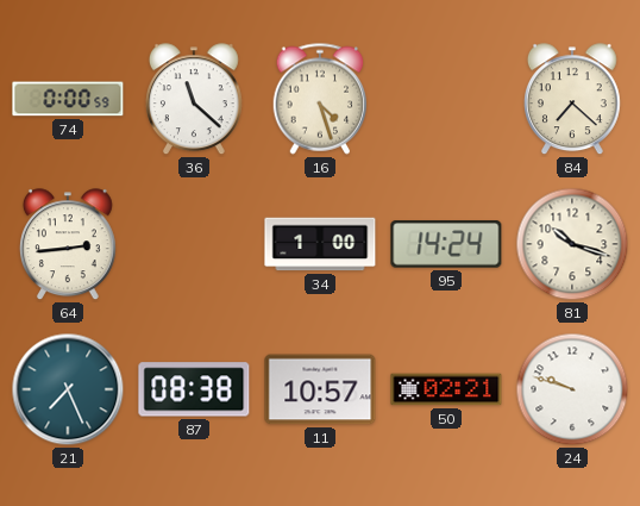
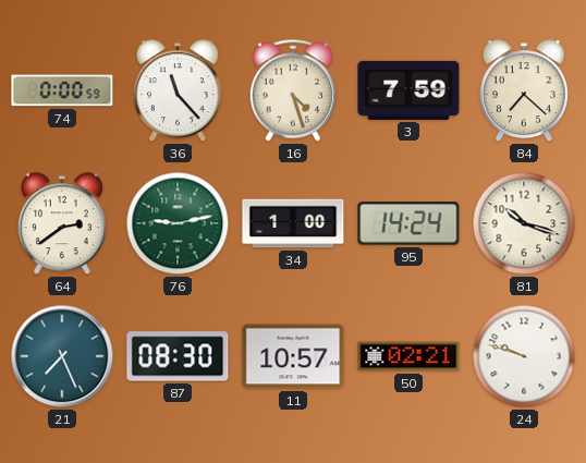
36: 11:22 -> 11:23 (178, 92)
3: none -> 7:59 (408, 90)
64: 2:44 -> 2:39 (62, 224)
76: none -> 9:13 (178, 223)
87: 08:38 -> 08:30 (178, 356)
